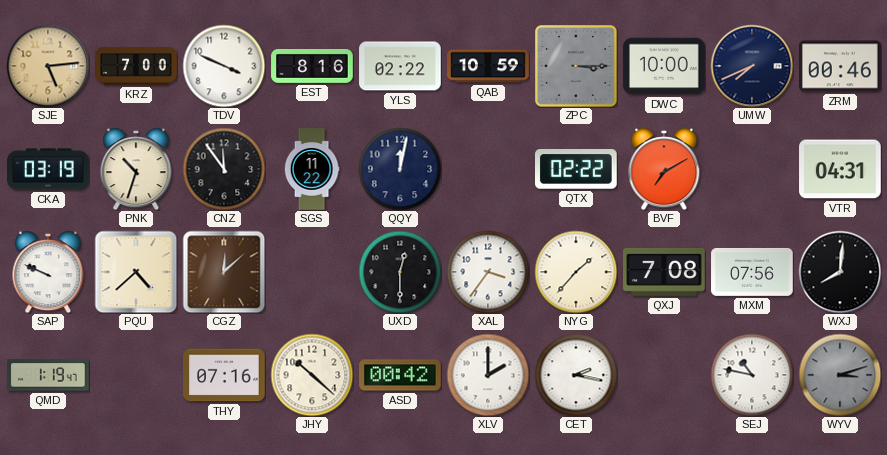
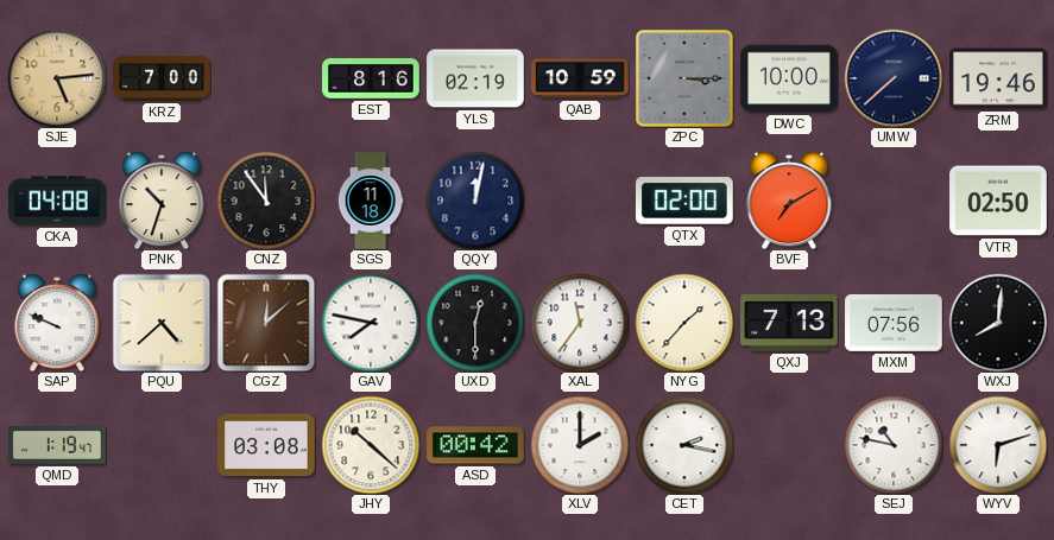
TDV: 3:49 -> none (224, 66)
YLS: 02:22 -> 02:19 (475, 78)
UMW: 7:41 -> 7:38 (894, 78)
ZRM: 00:46 -> 19:46 (999, 78)
CKA: 03:19 -> 04:08 (57, 201)
SGS: 11:22 -> 11:18 (371, 201)
QTX: 02:22 -> 02:00 (686, 201)
VTR: 04:31 -> 02:50 (998, 201)
GAV: none -> 7:47 (371, 323)
XAL: 3:36 -> 11:36 (580, 323)
QXJ: 7:08 -> 7:13 (789, 323)
THY: 07:16 -> 03:08 (266, 445)
WYV: 3:12 -> 6:12 (998, 445)
WYV dial: grey -> white (998, 445)
